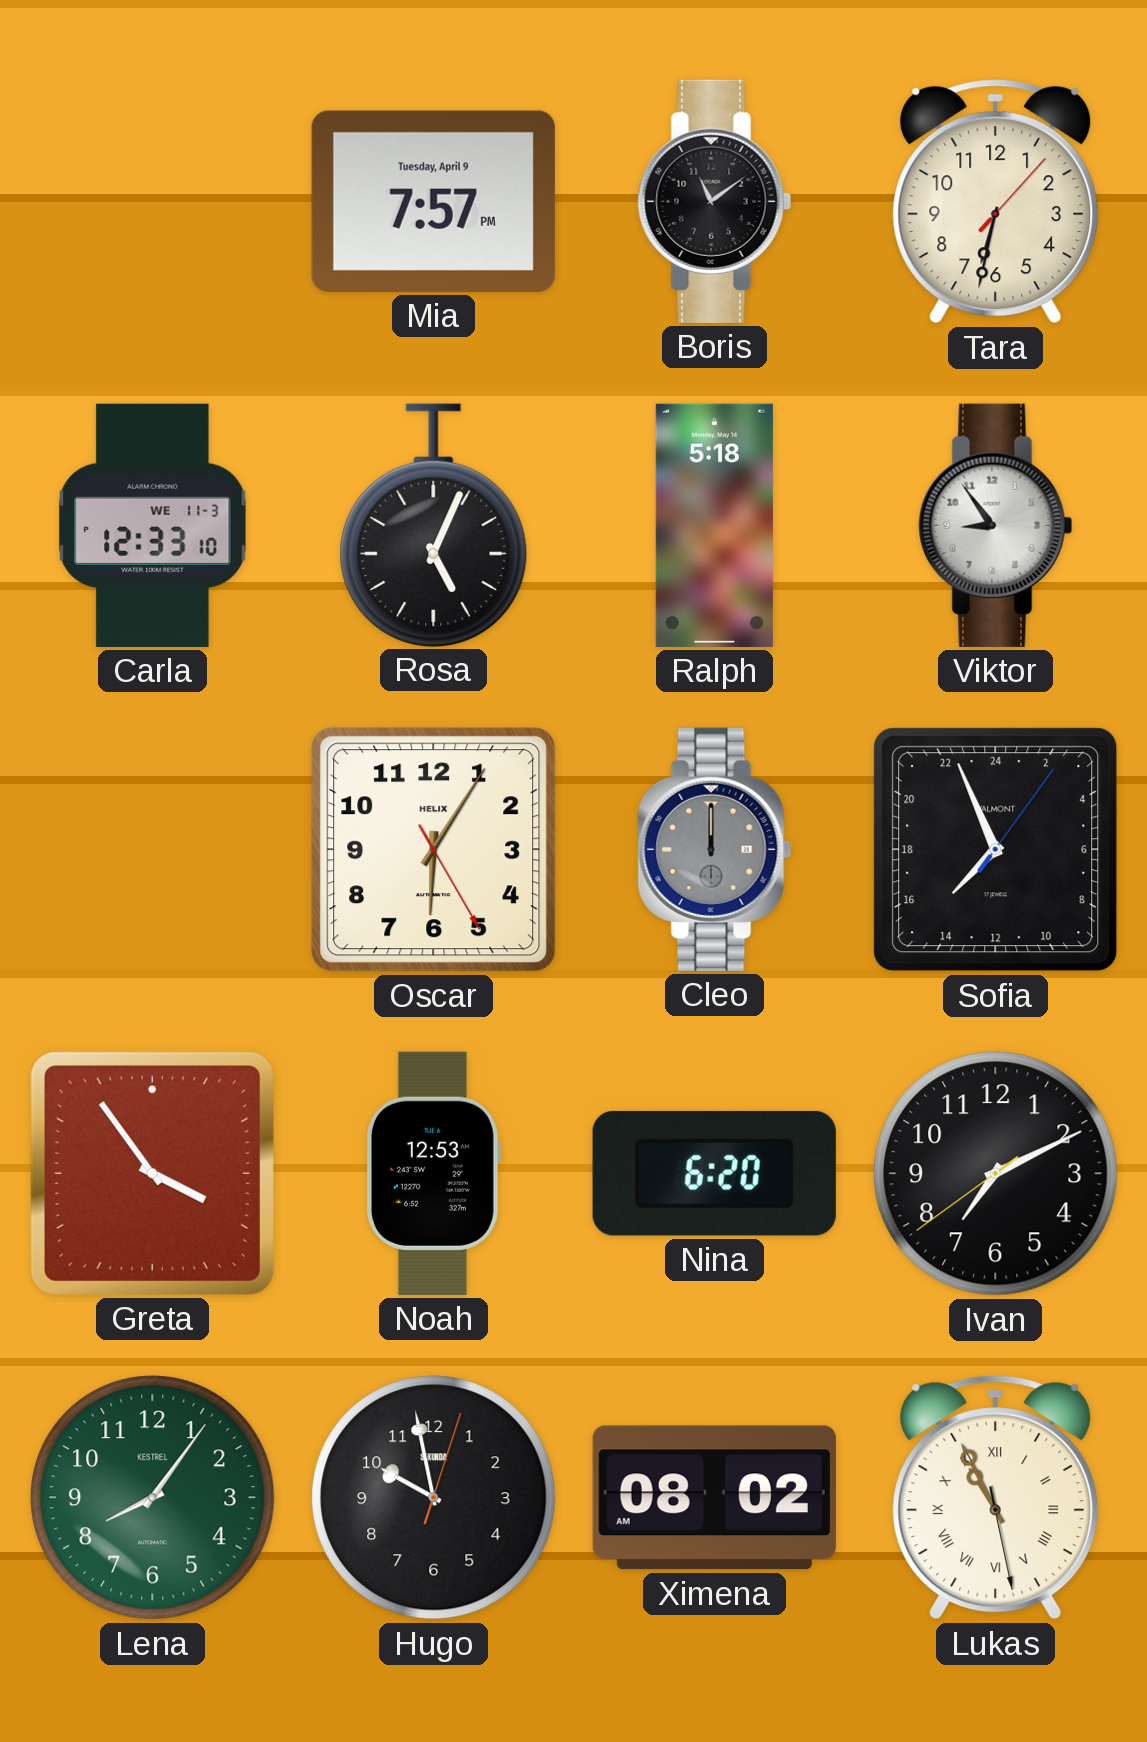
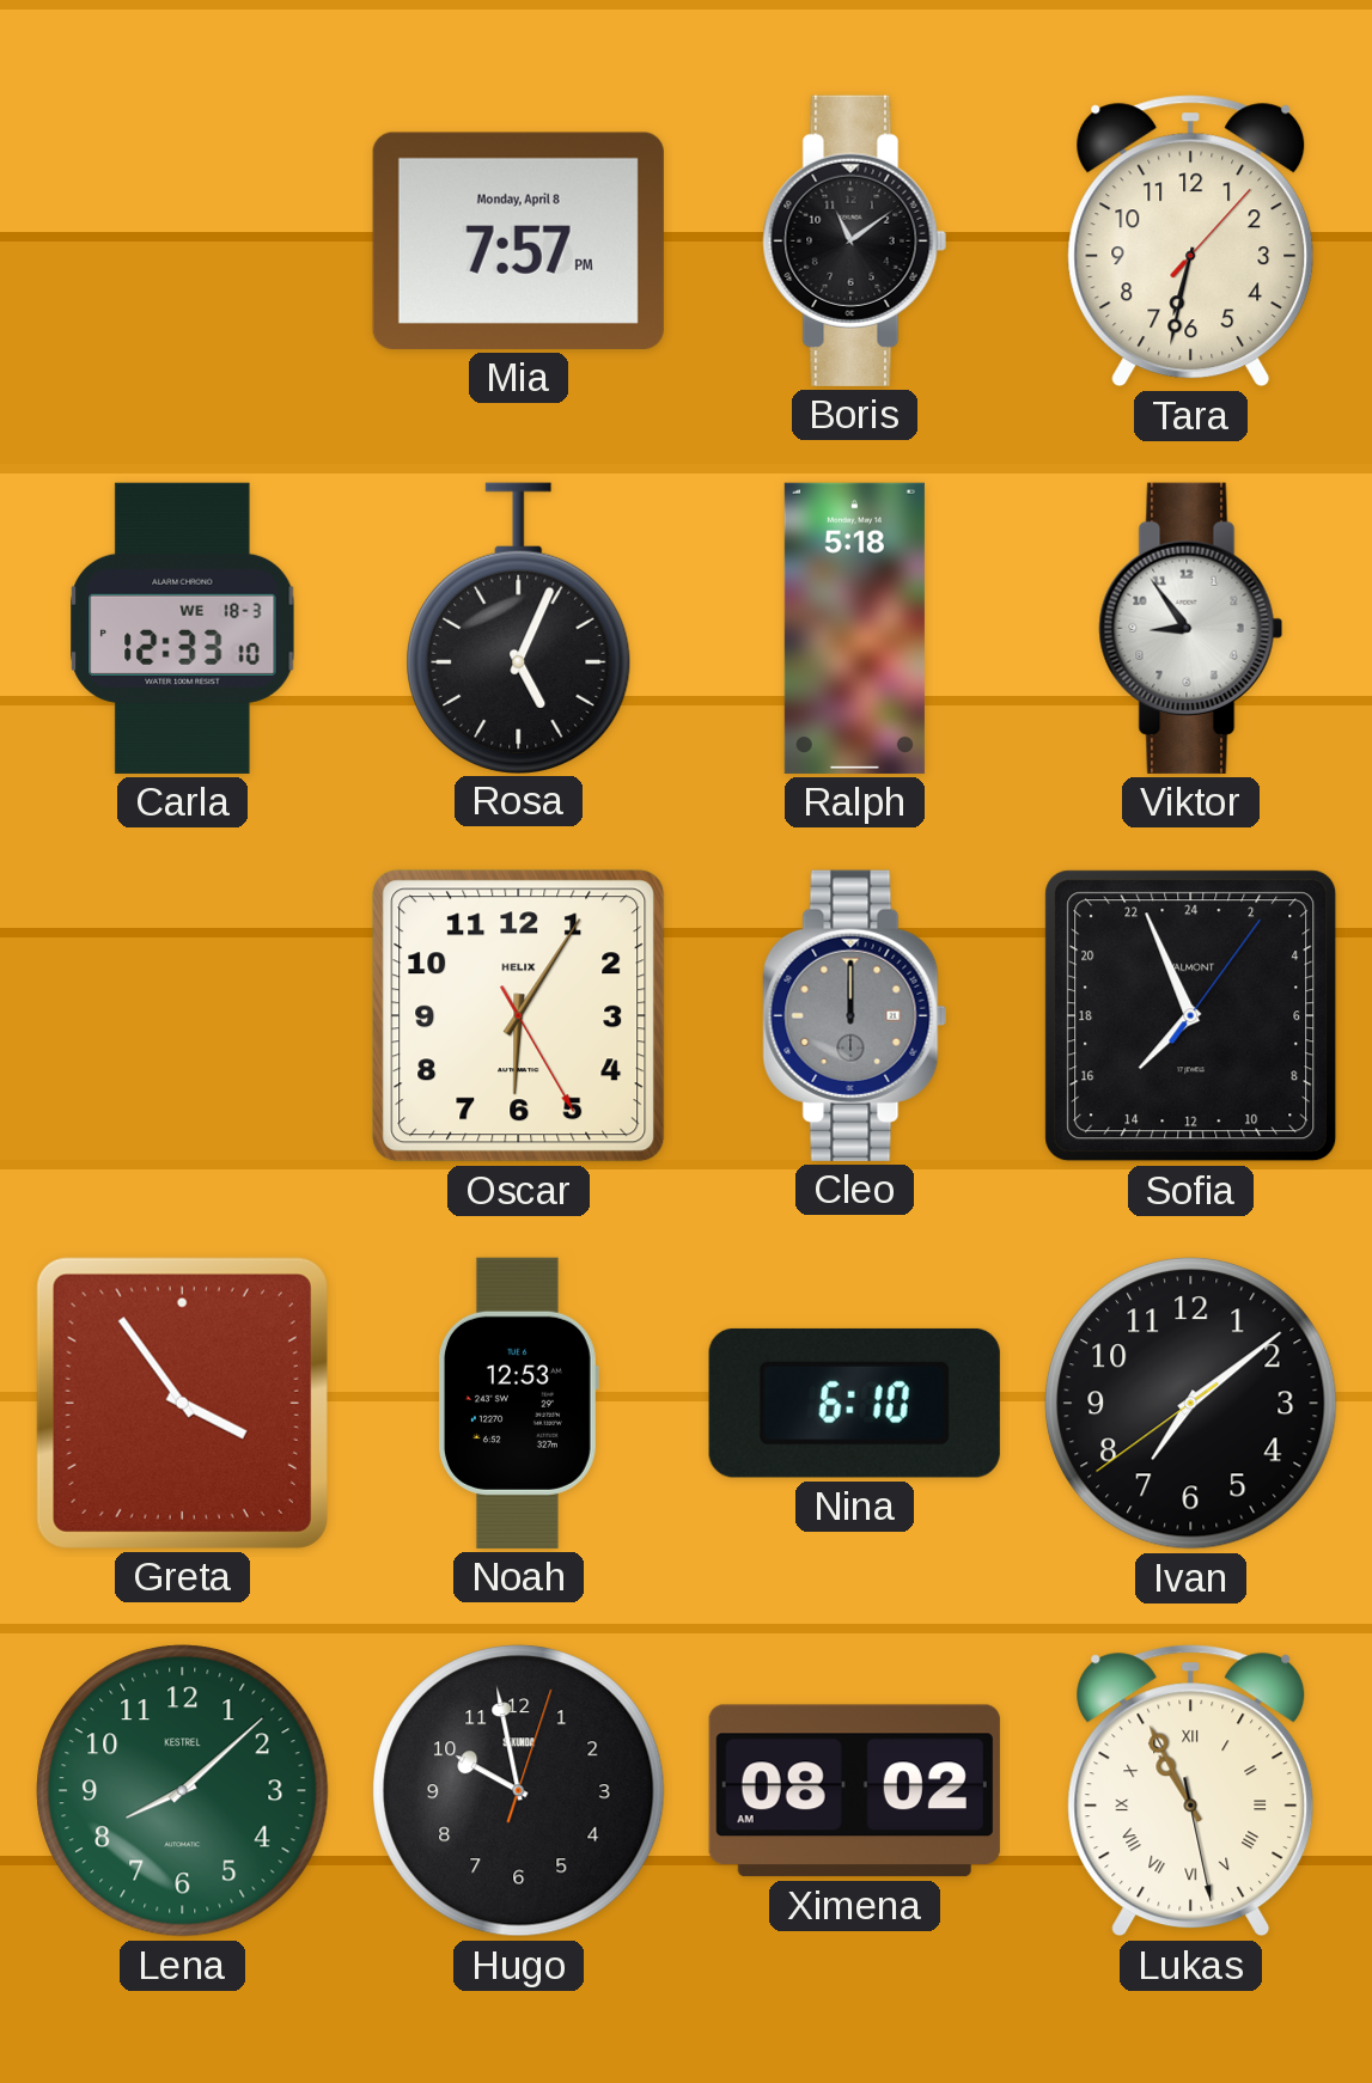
Mia date: Tuesday, April 9 -> Monday, April 8 (518, 240)
Carla date: WE 11-3 -> WE 18-3 (183, 628)
Nina: 6:20 -> 6:10 (854, 1403)
Ivan: 7:10 -> 7:08 (1191, 1404)
Lena: 8:06 -> 8:08 (183, 1791)
